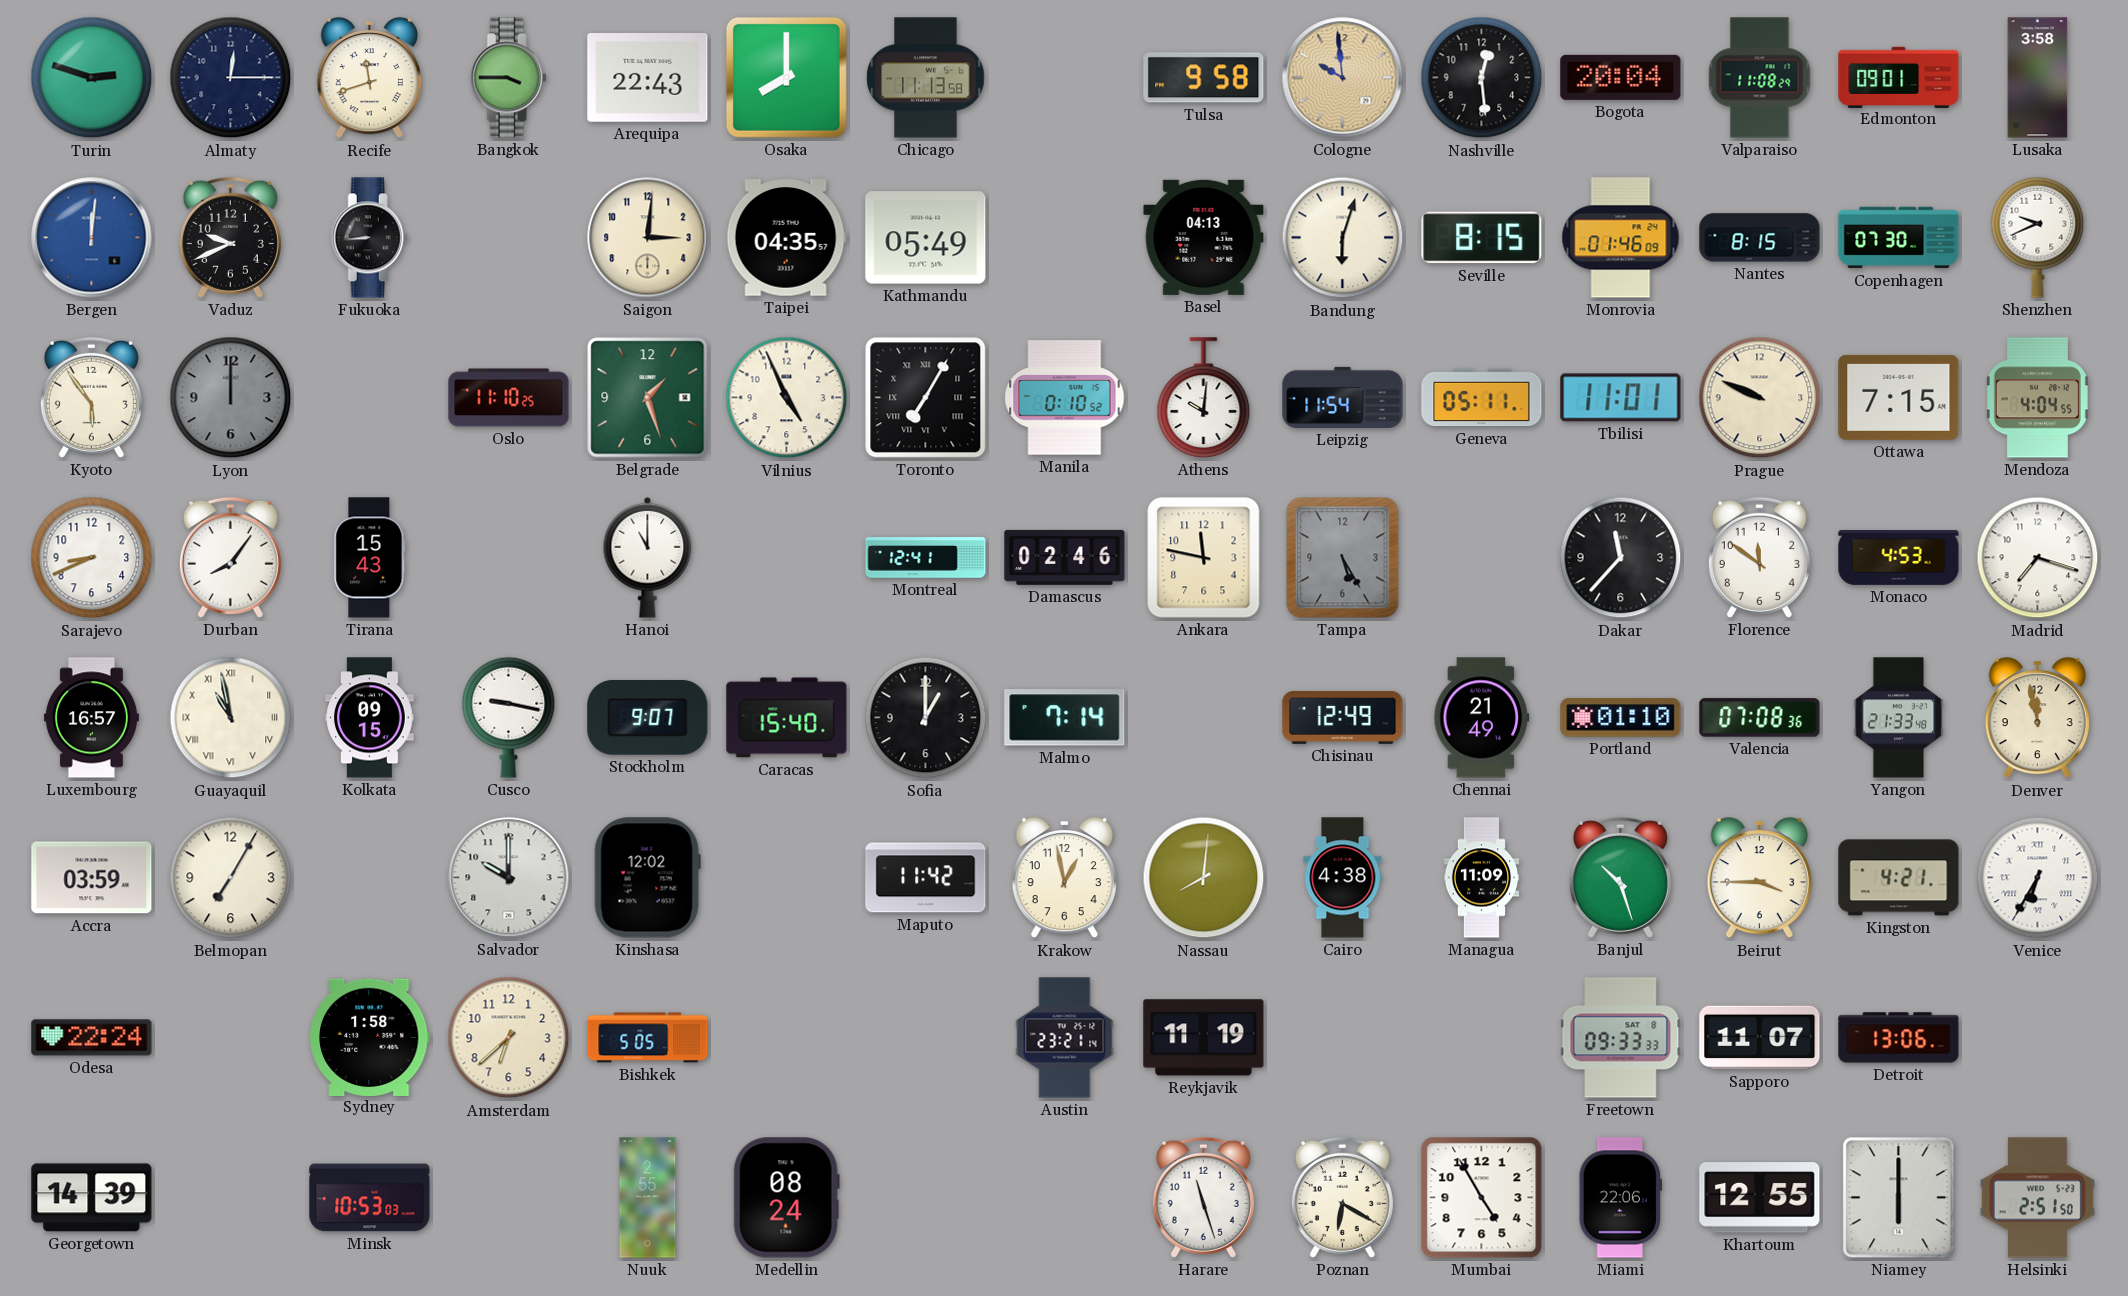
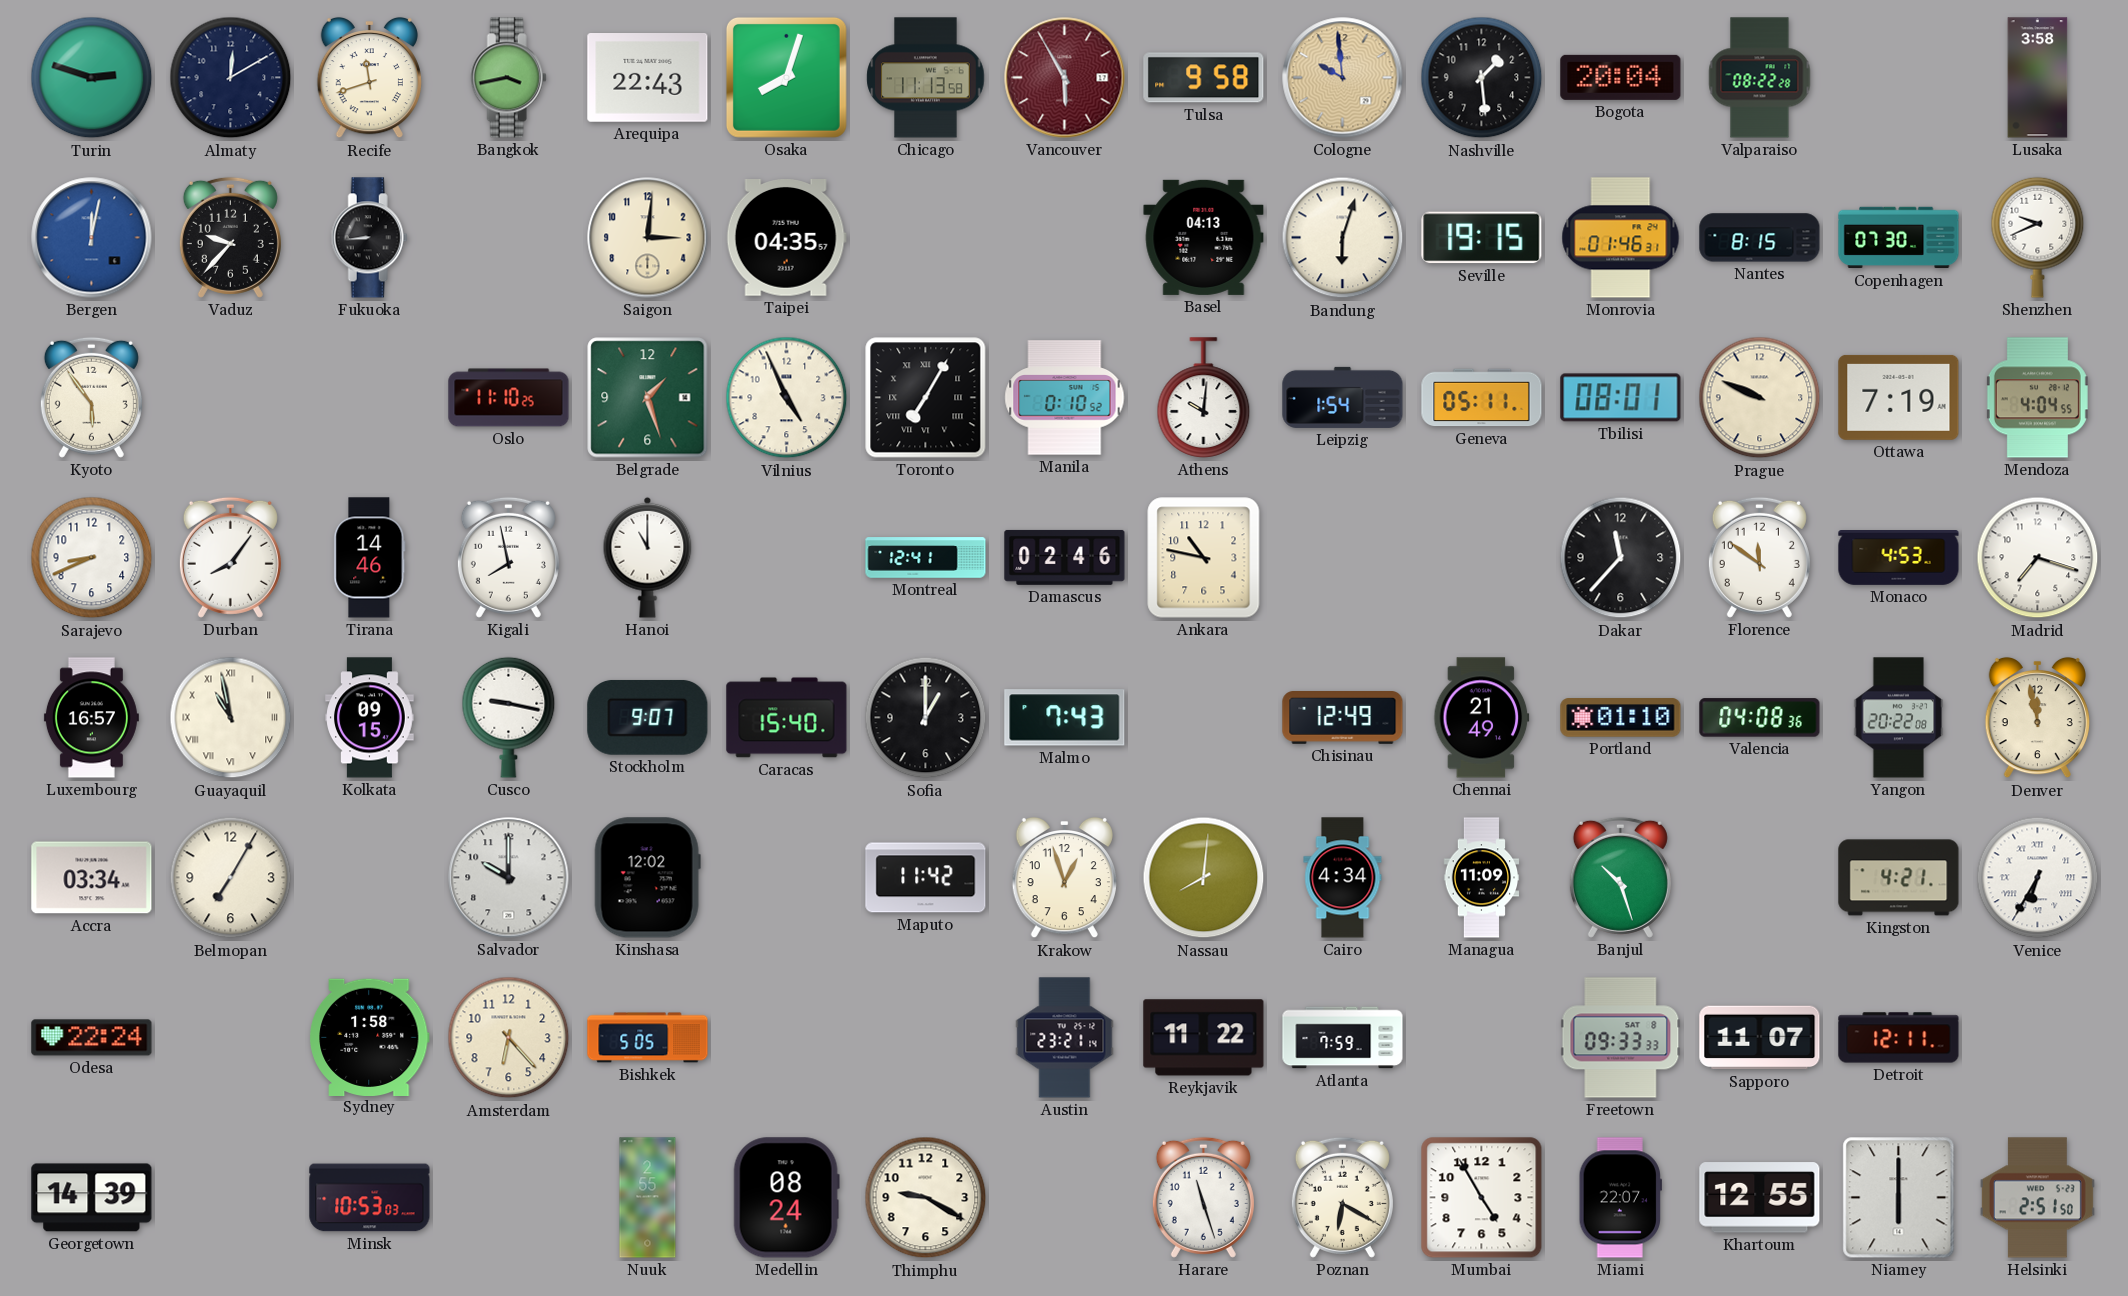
Almaty: 12:15 -> 12:10 (231, 78)
Bangkok: 3:45 -> 3:43 (508, 78)
Osaka: 8:00 -> 8:03 (786, 77)
Vancouver: none -> 5:55 (1065, 78)
Nashville: 12:29 -> 1:29 (1482, 78)
Valparaiso: 11:08 -> 08:22 (1760, 78)
Edmonton: 09:01 -> none (1899, 77)
Bergen: 12:01 -> 12:02 (92, 238)
Vaduz: 9:41 -> 9:37 (230, 237)
Kathmandu: 05:49 -> none (926, 238)
Seville: 8:15 -> 19:15 (1482, 238)
Monrovia: 01:46:09 -> 01:46:31 (1621, 238)
Lyon: 12:00 -> none (231, 398)
Leipzig: 11:54 -> 1:54 (1343, 397)
Tbilisi: 11:01 -> 08:01 (1621, 398)
Ottawa: 7:15 -> 7:19 (1899, 397)
Tirana: 15:43 -> 14:46 (370, 558)
Kigali: none -> 7:58 (508, 557)
Ankara: 11:47 -> 10:47 (1204, 558)
Tampa: 5:25 -> none (1343, 558)
Malmo: 7:14 -> 7:43 (1065, 718)
Valencia: 07:08 -> 04:08 (1760, 718)
Yangon: 21:33 -> 20:22 (1899, 718)
Accra: 03:59 -> 03:34 (92, 878)
Krakow: 12:58 -> 12:57 (1064, 878)
Cairo: 4:38 -> 4:34 (1343, 878)
Beirut: 3:45 -> none (1759, 878)
Amsterdam: 6:38 -> 6:23 (509, 1038)
Reykjavik: 11:19 -> 11:22 (1204, 1038)
Atlanta: none -> 7:59 (1343, 1038)
Detroit: 13:06 -> 12:11 (1899, 1038)
Thimphu: none -> 9:20 (926, 1198)
Miami: 22:06 -> 22:07 (1620, 1198)
